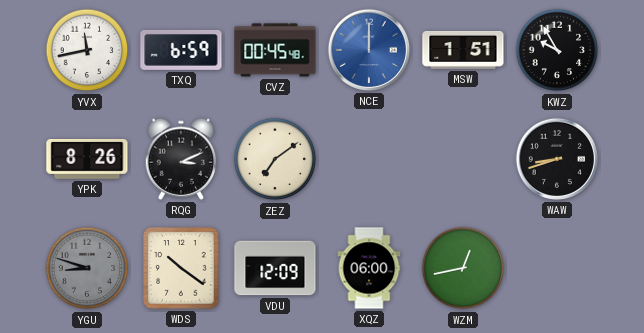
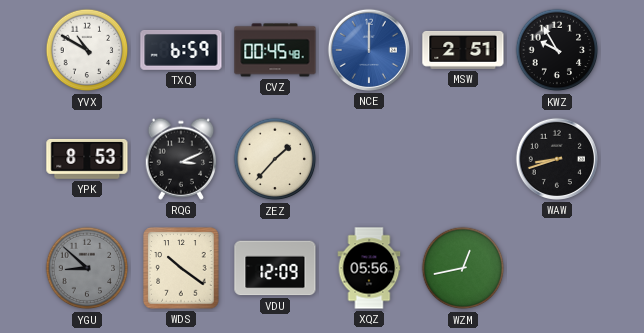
YVX: 11:43 -> 10:50 (87, 50)
MSW: 1:51 -> 2:51 (463, 50)
YPK: 8:26 -> 8:53 (87, 159)
ZEZ: 7:09 -> 1:37 (275, 159)
YGU: 8:48 -> 8:52 (87, 268)
XQZ: 06:00 -> 05:56 (369, 268)
